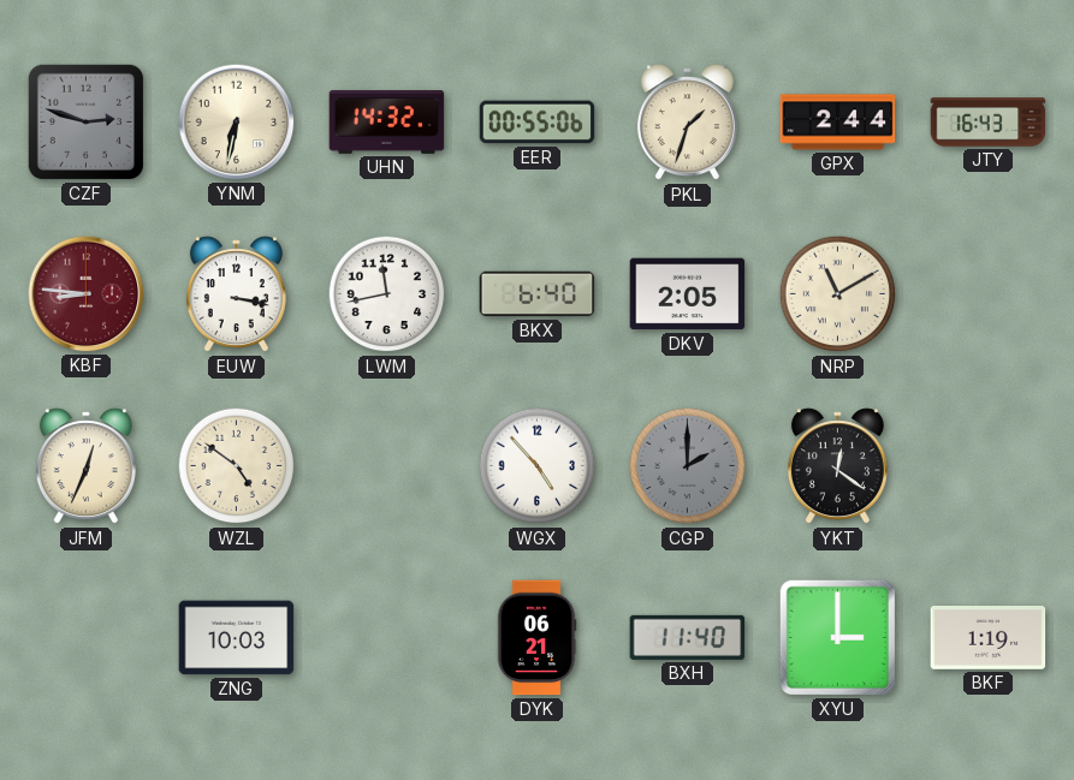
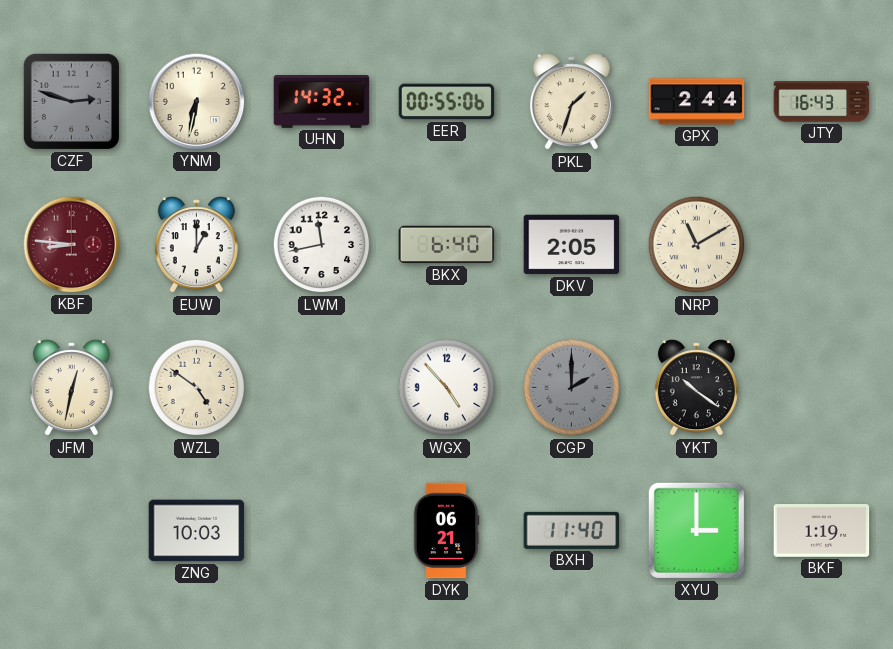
EUW: 3:17 -> 1:00 (196, 245)
JFM: 12:34 -> 12:32 (71, 388)
YKT: 12:21 -> 10:21 (696, 388)
